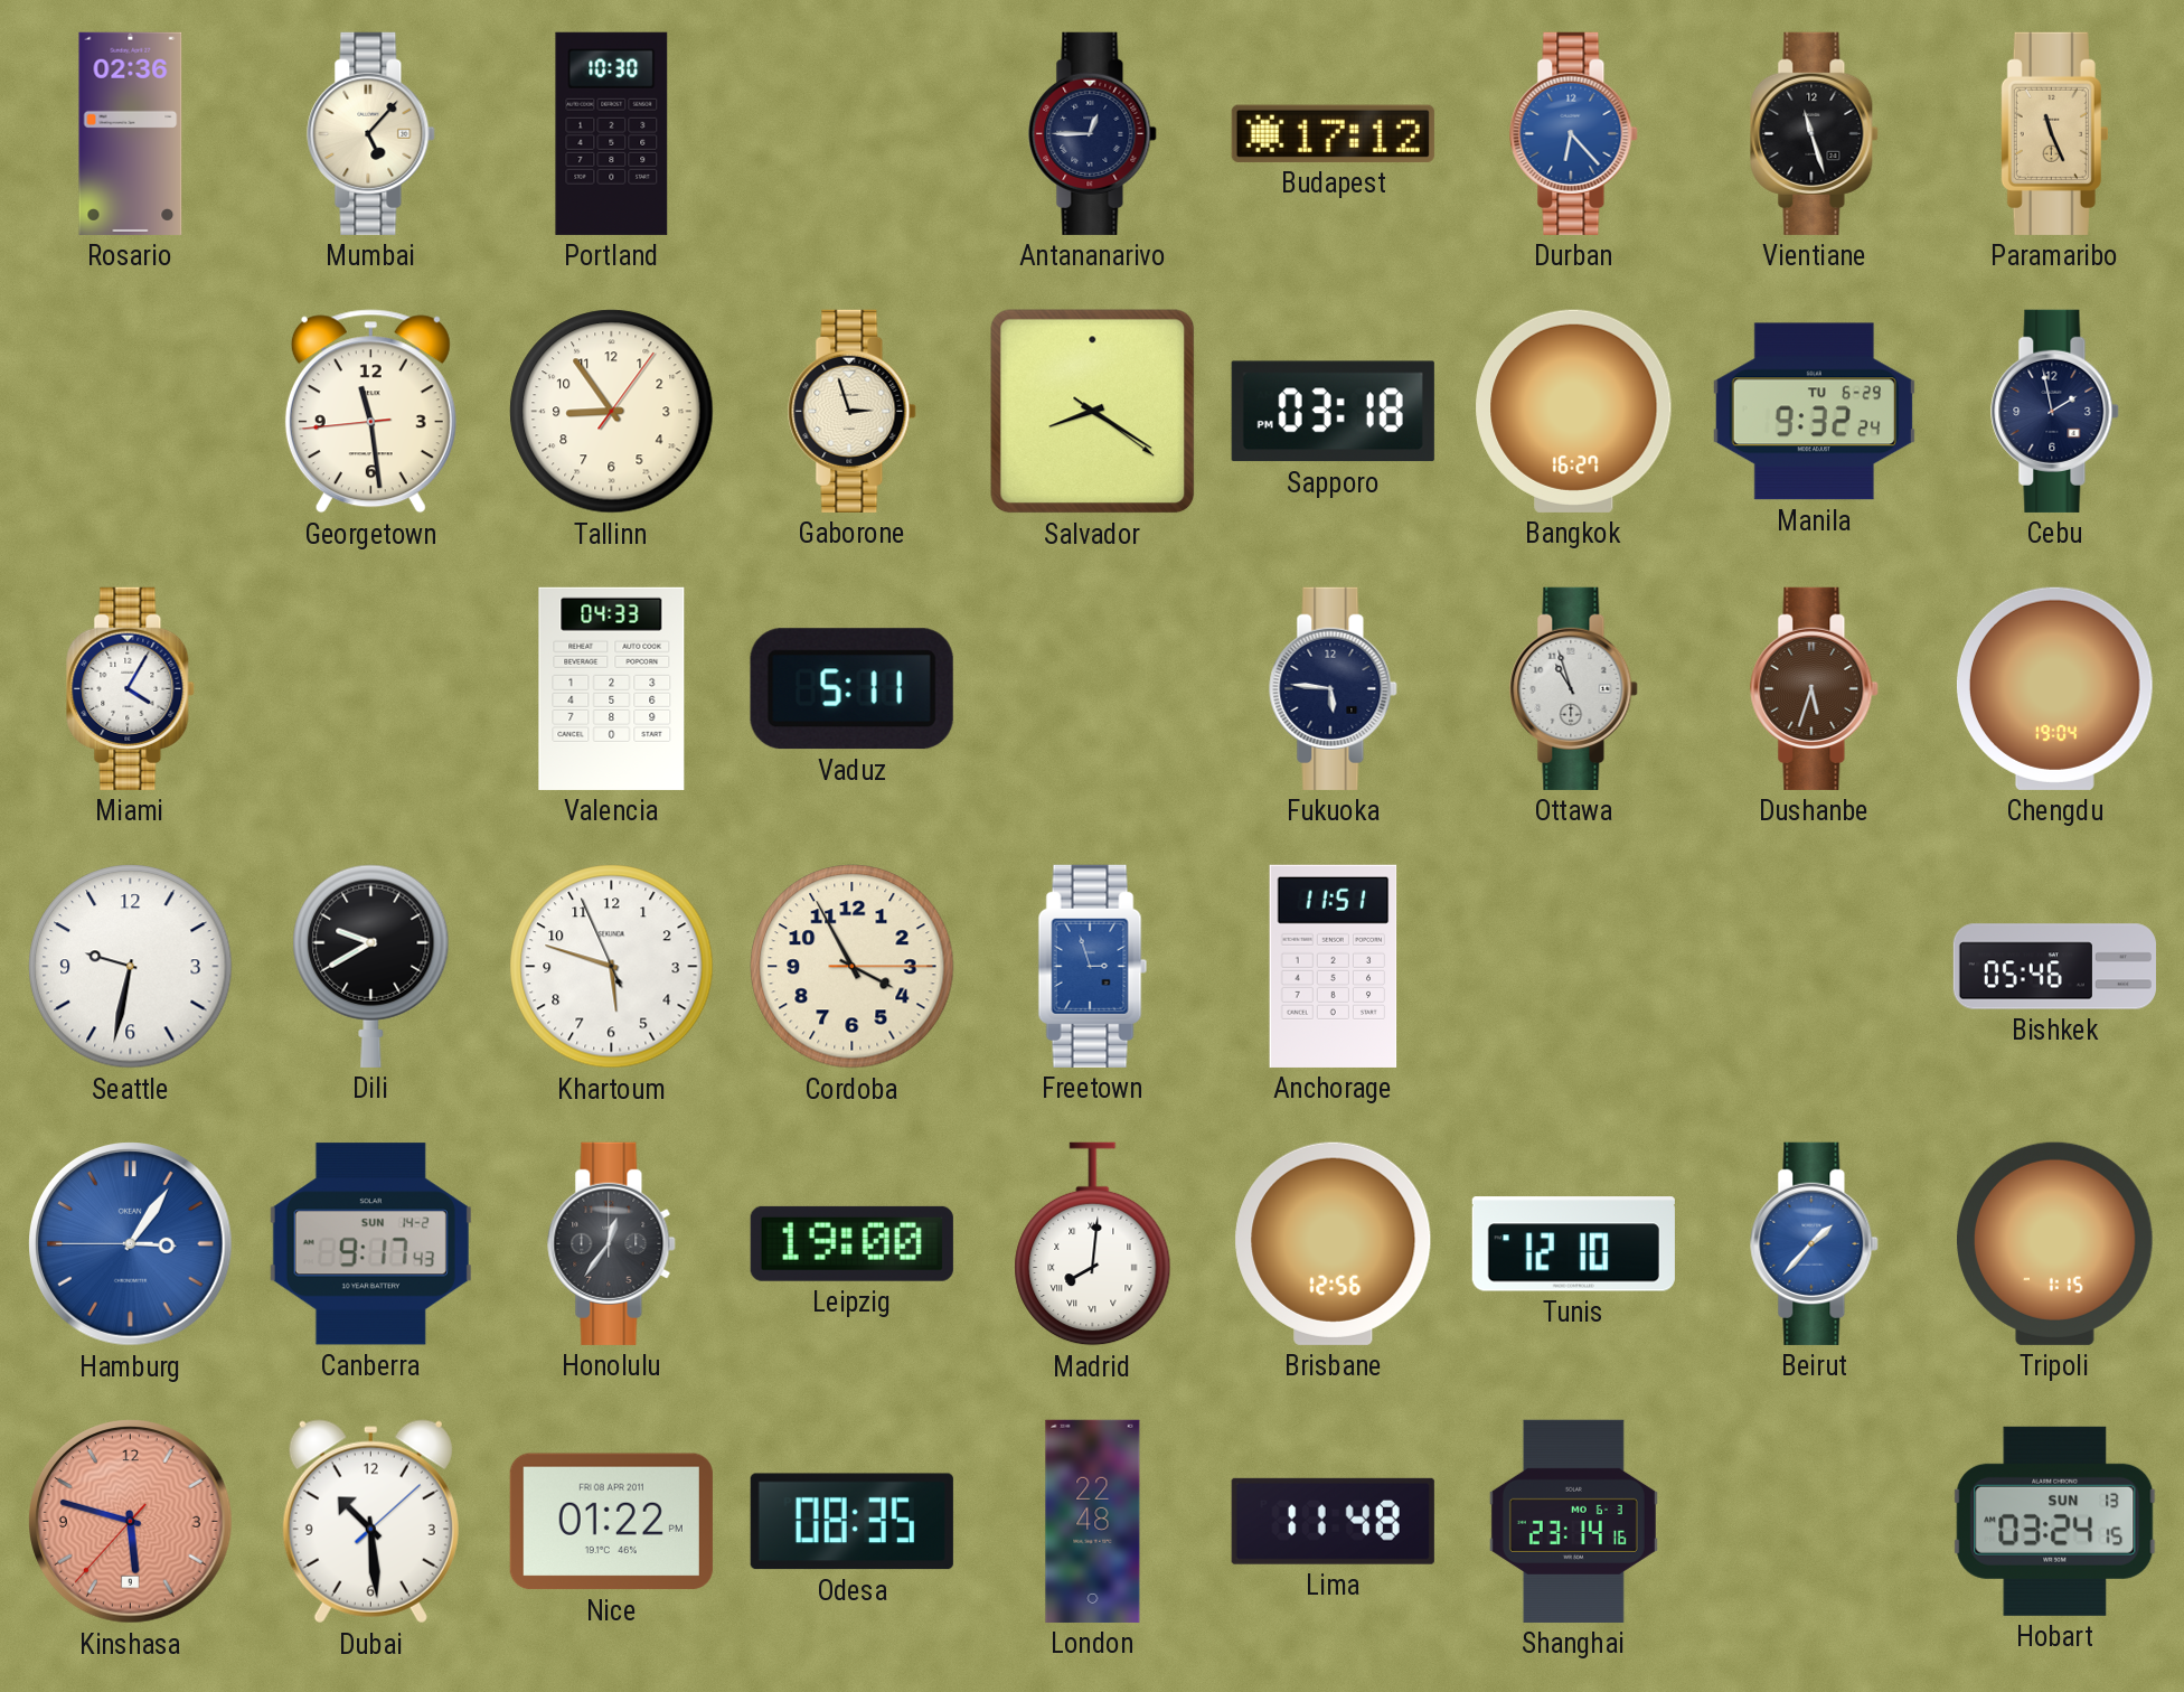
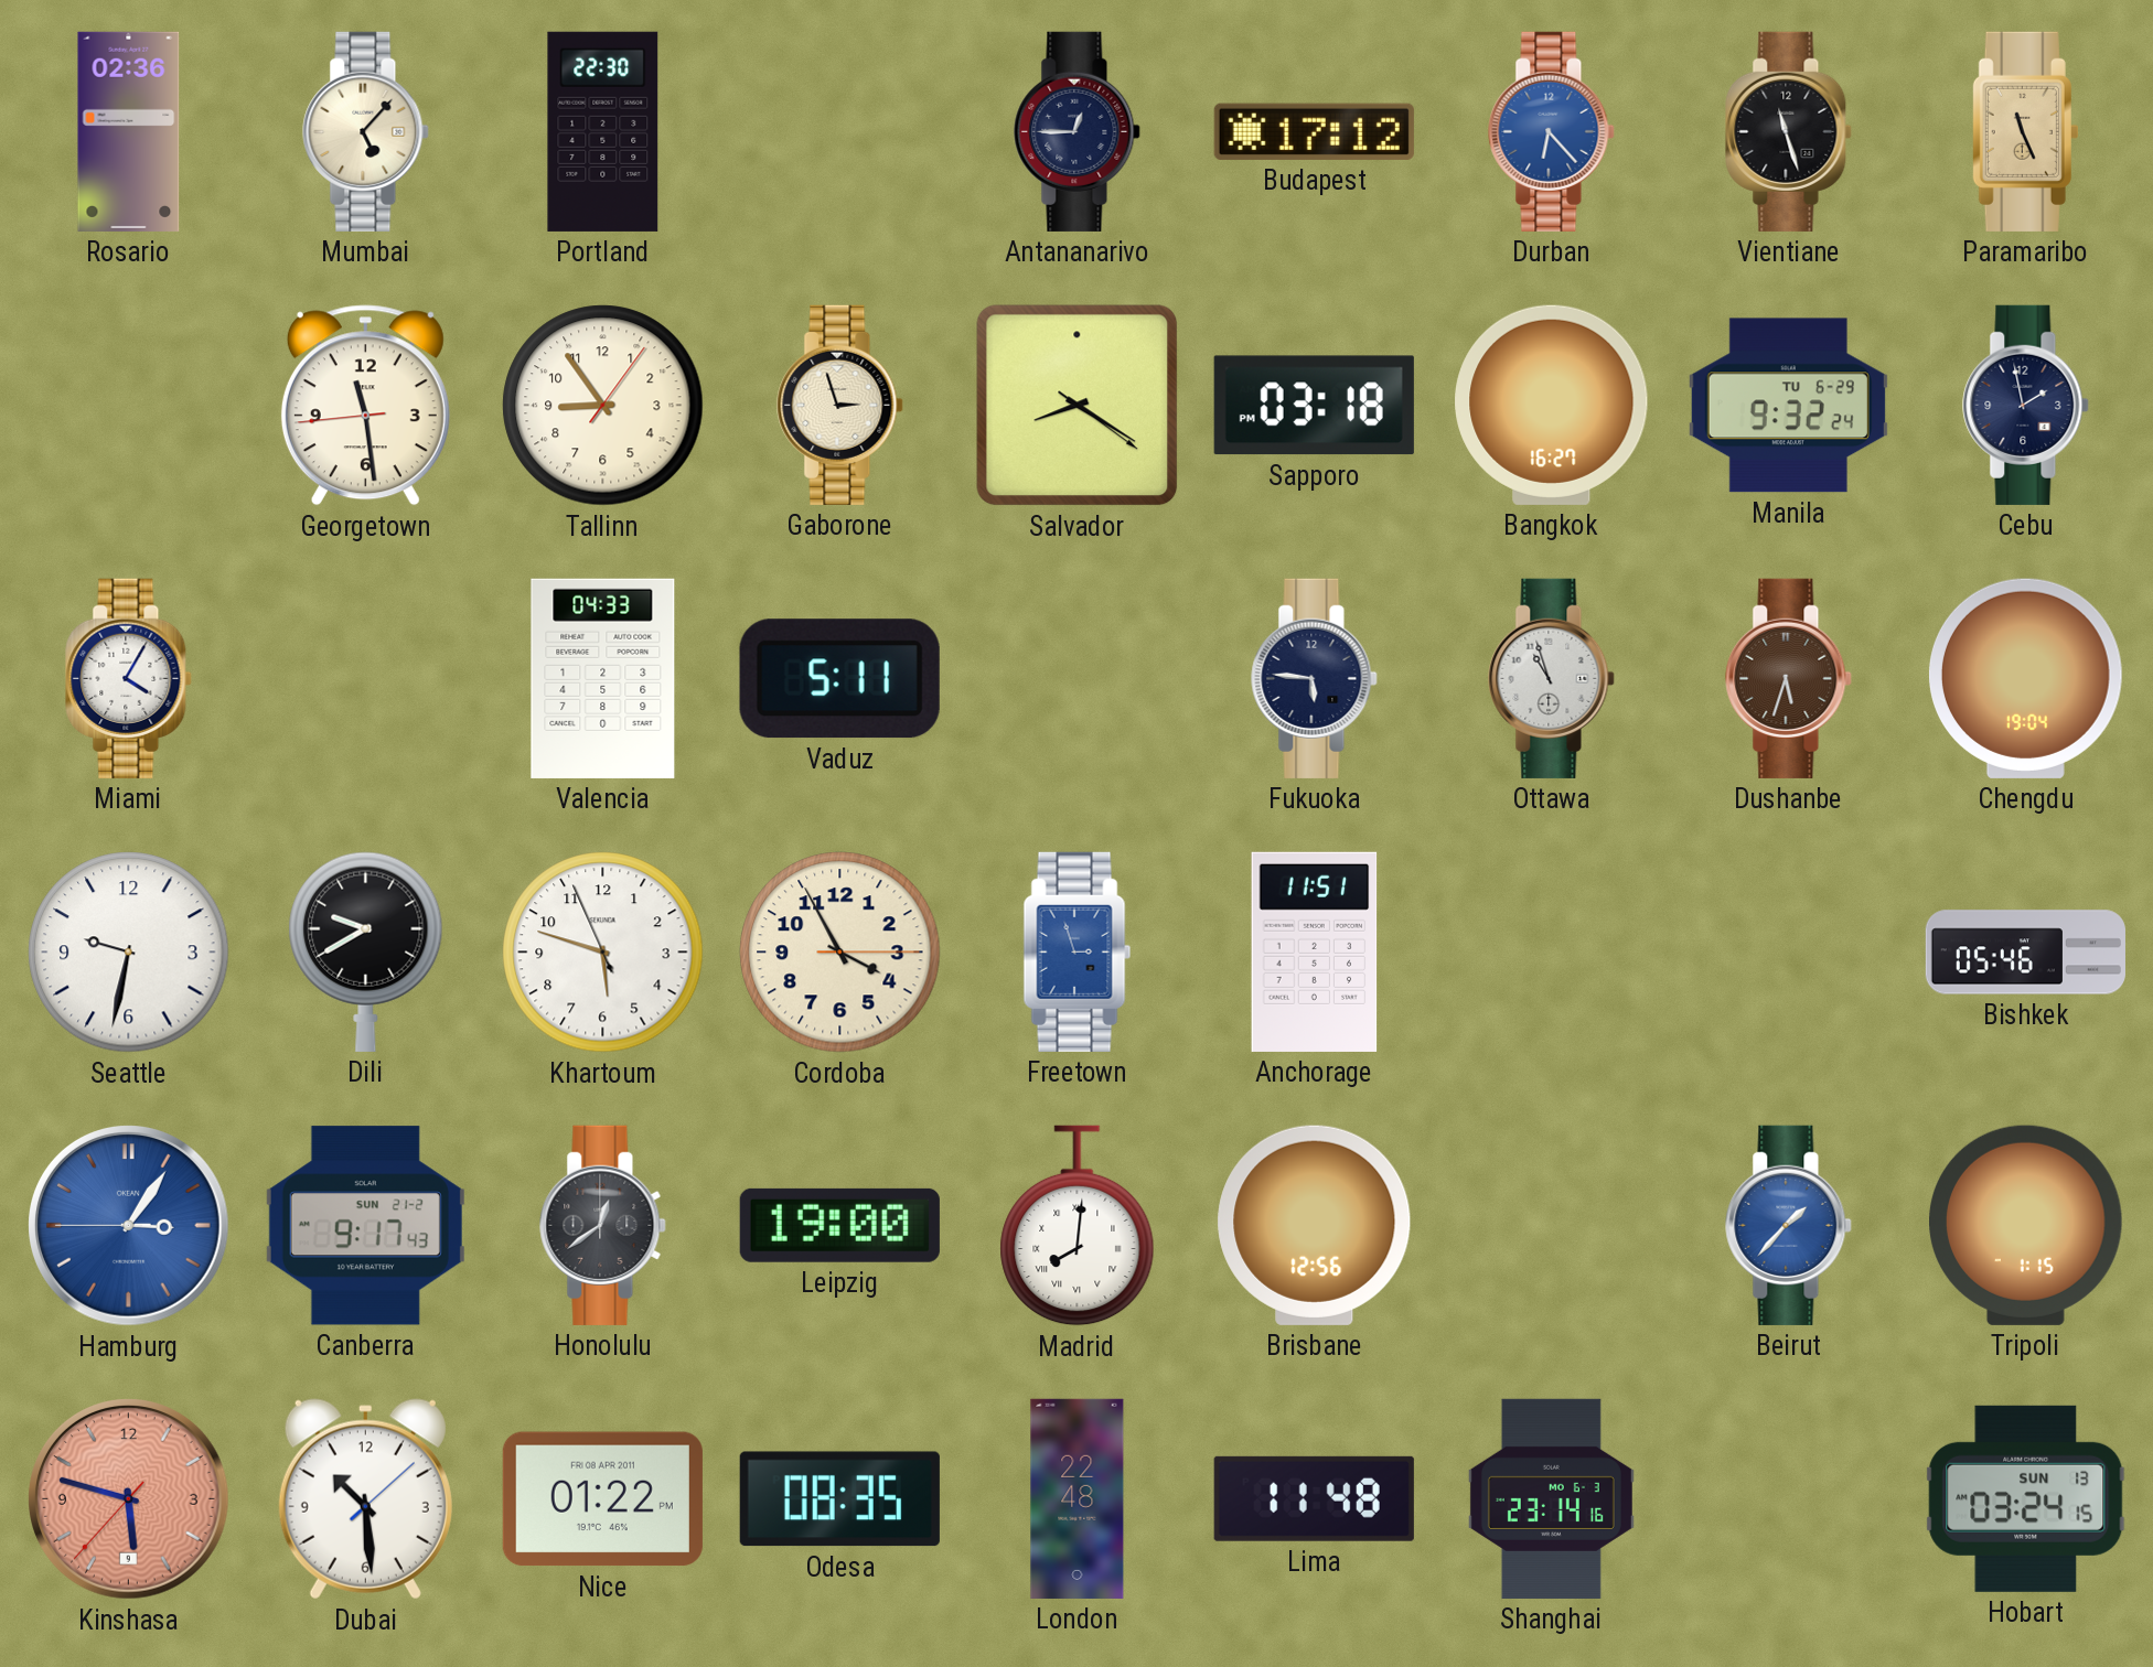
Portland: 10:30 -> 22:30 (603, 131)
Canberra date: SUN 14-2 -> SUN 21-2 (365, 1226)
Honolulu: 12:36 -> 12:39 (603, 1225)
Tunis: 12:10 -> none (1573, 1244)
